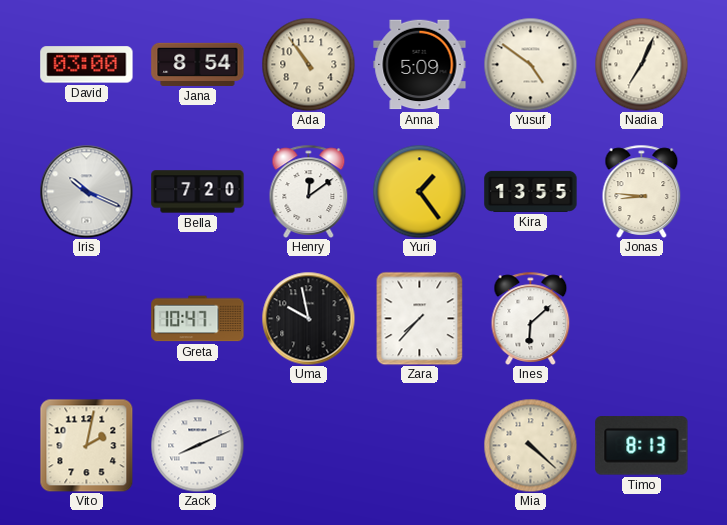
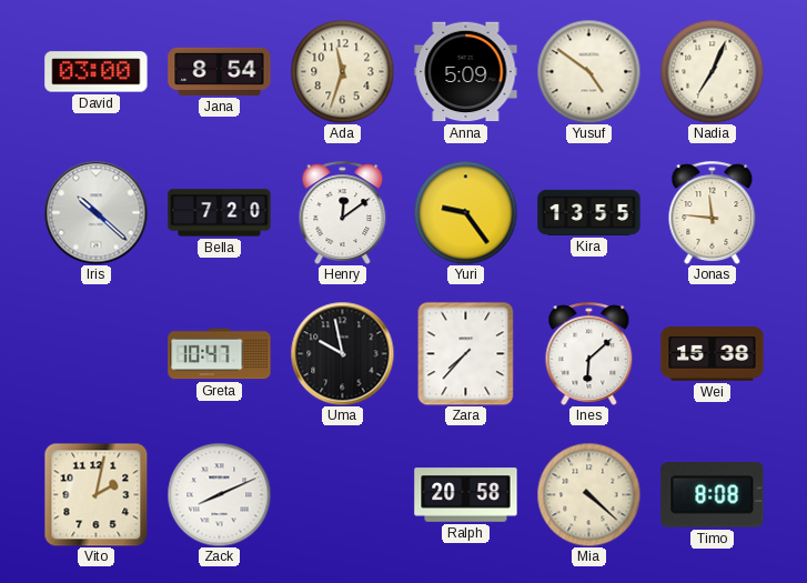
Ada: 10:54 -> 11:33 (342, 71)
Iris: 10:19 -> 10:22 (95, 212)
Yuri: 1:24 -> 9:24 (465, 212)
Jonas: 8:46 -> 11:46 (713, 212)
Wei: none -> 15:38 (713, 354)
Ralph: none -> 20:58 (466, 495)
Timo: 8:13 -> 8:08 (713, 495)
